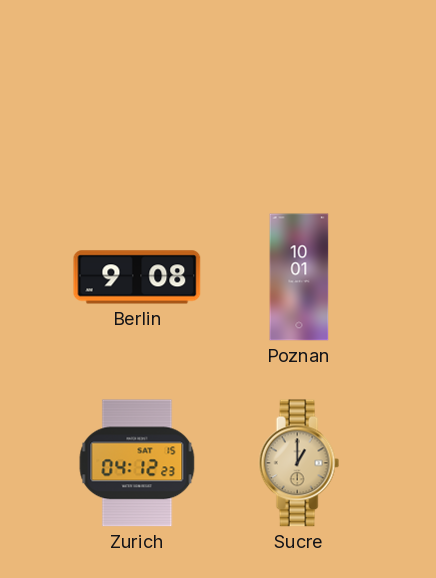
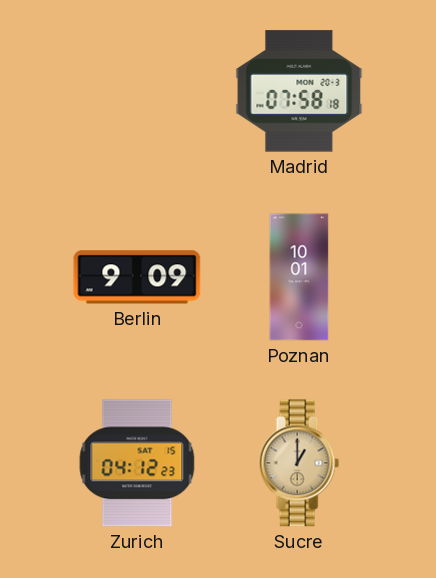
Madrid: none -> 07:58 (299, 91)
Berlin: 9:08 -> 9:09 (137, 277)
